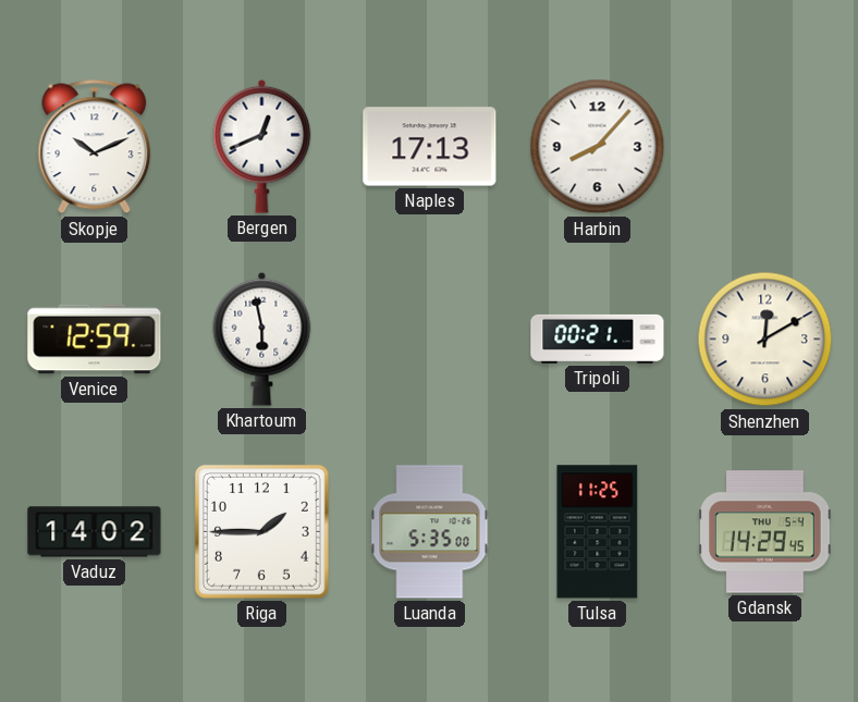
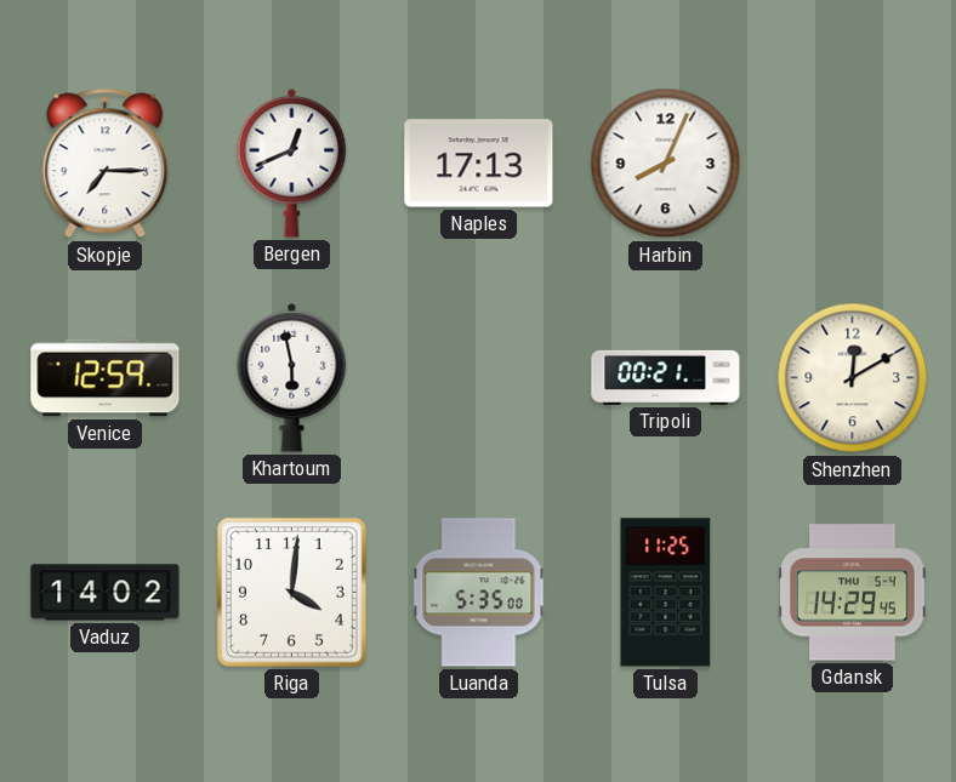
Skopje: 10:11 -> 7:15 (106, 164)
Harbin: 8:07 -> 8:04 (666, 164)
Riga: 1:45 -> 4:01 (291, 592)
